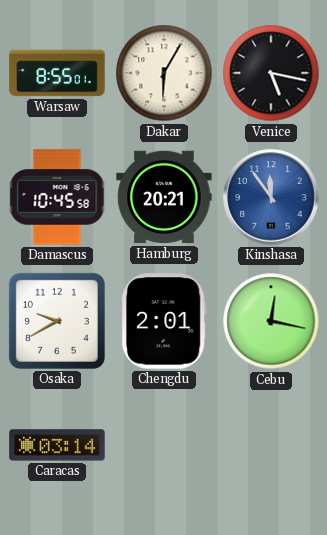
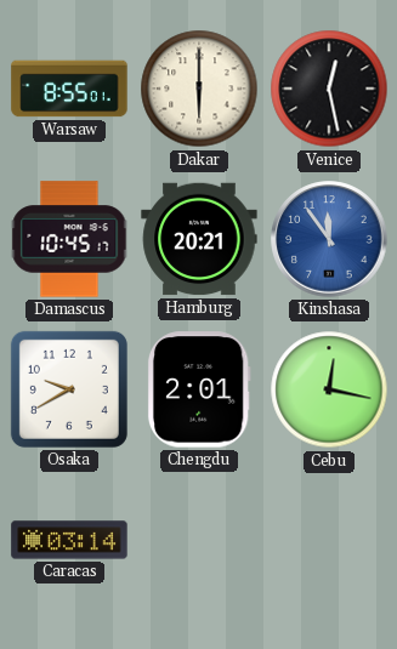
Dakar: 6:05 -> 6:00 (199, 89)
Venice: 5:17 -> 12:28 (329, 89)
Damascus: 10:45:58 -> 10:45:17 (69, 239)
